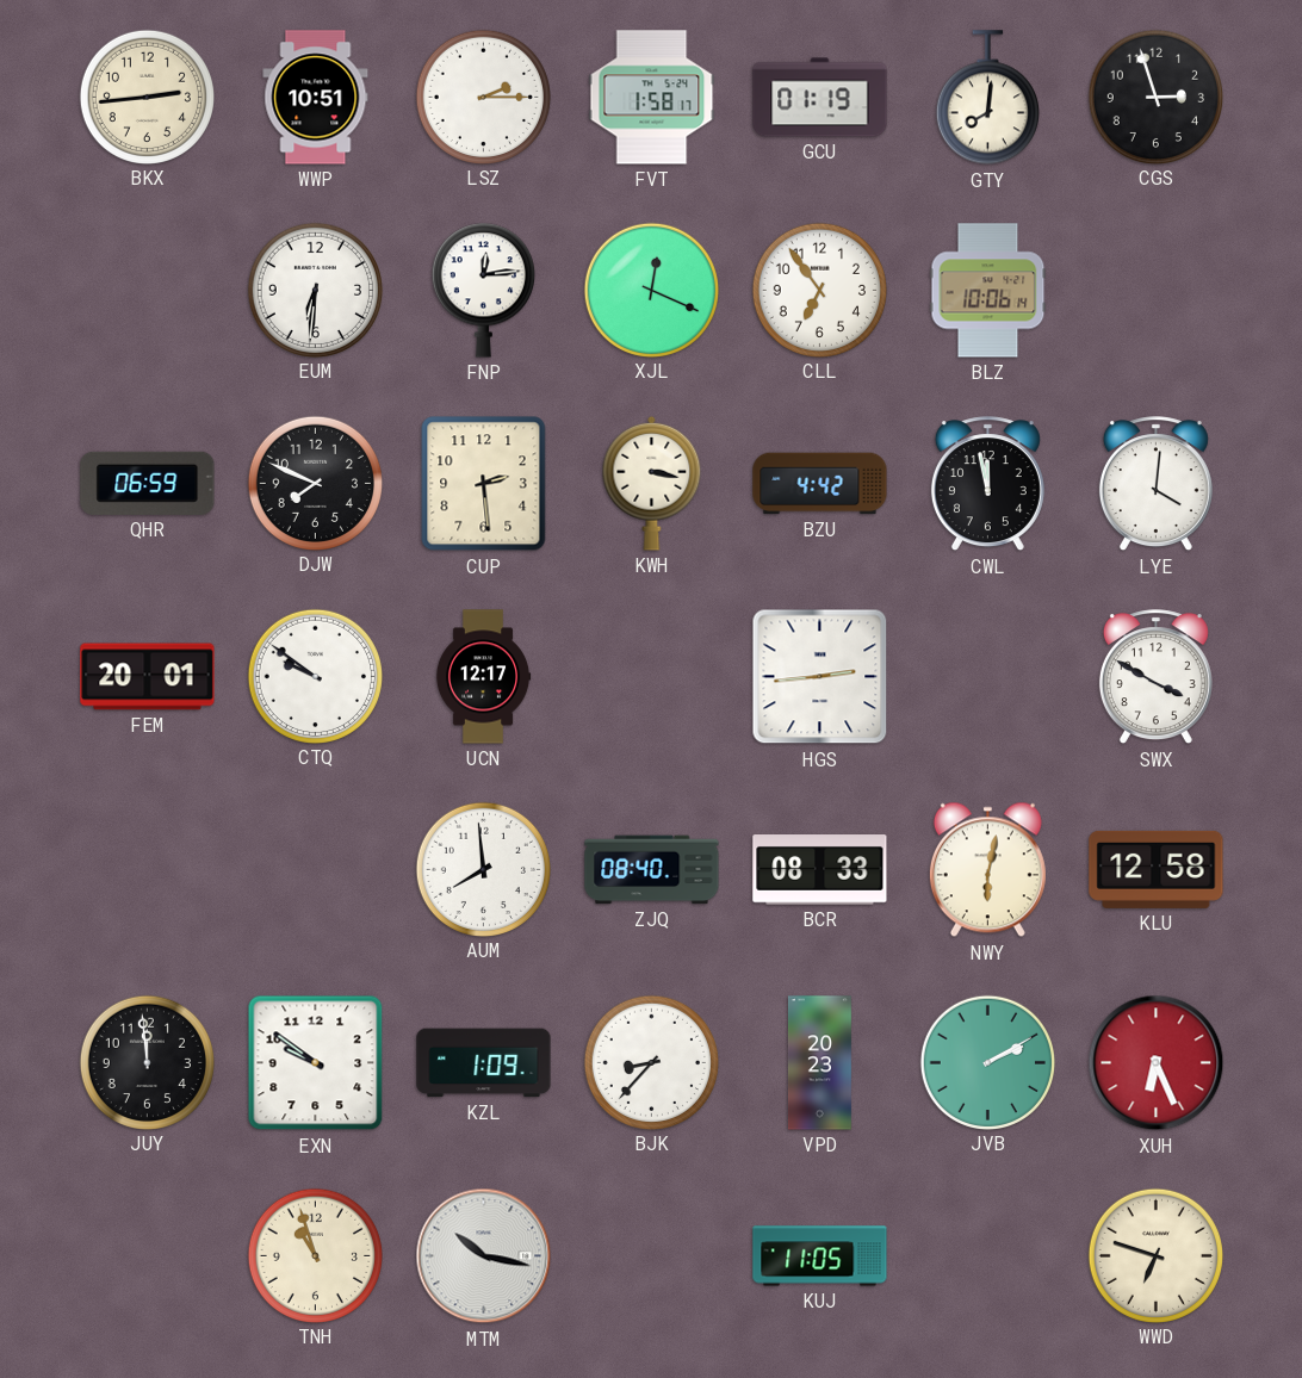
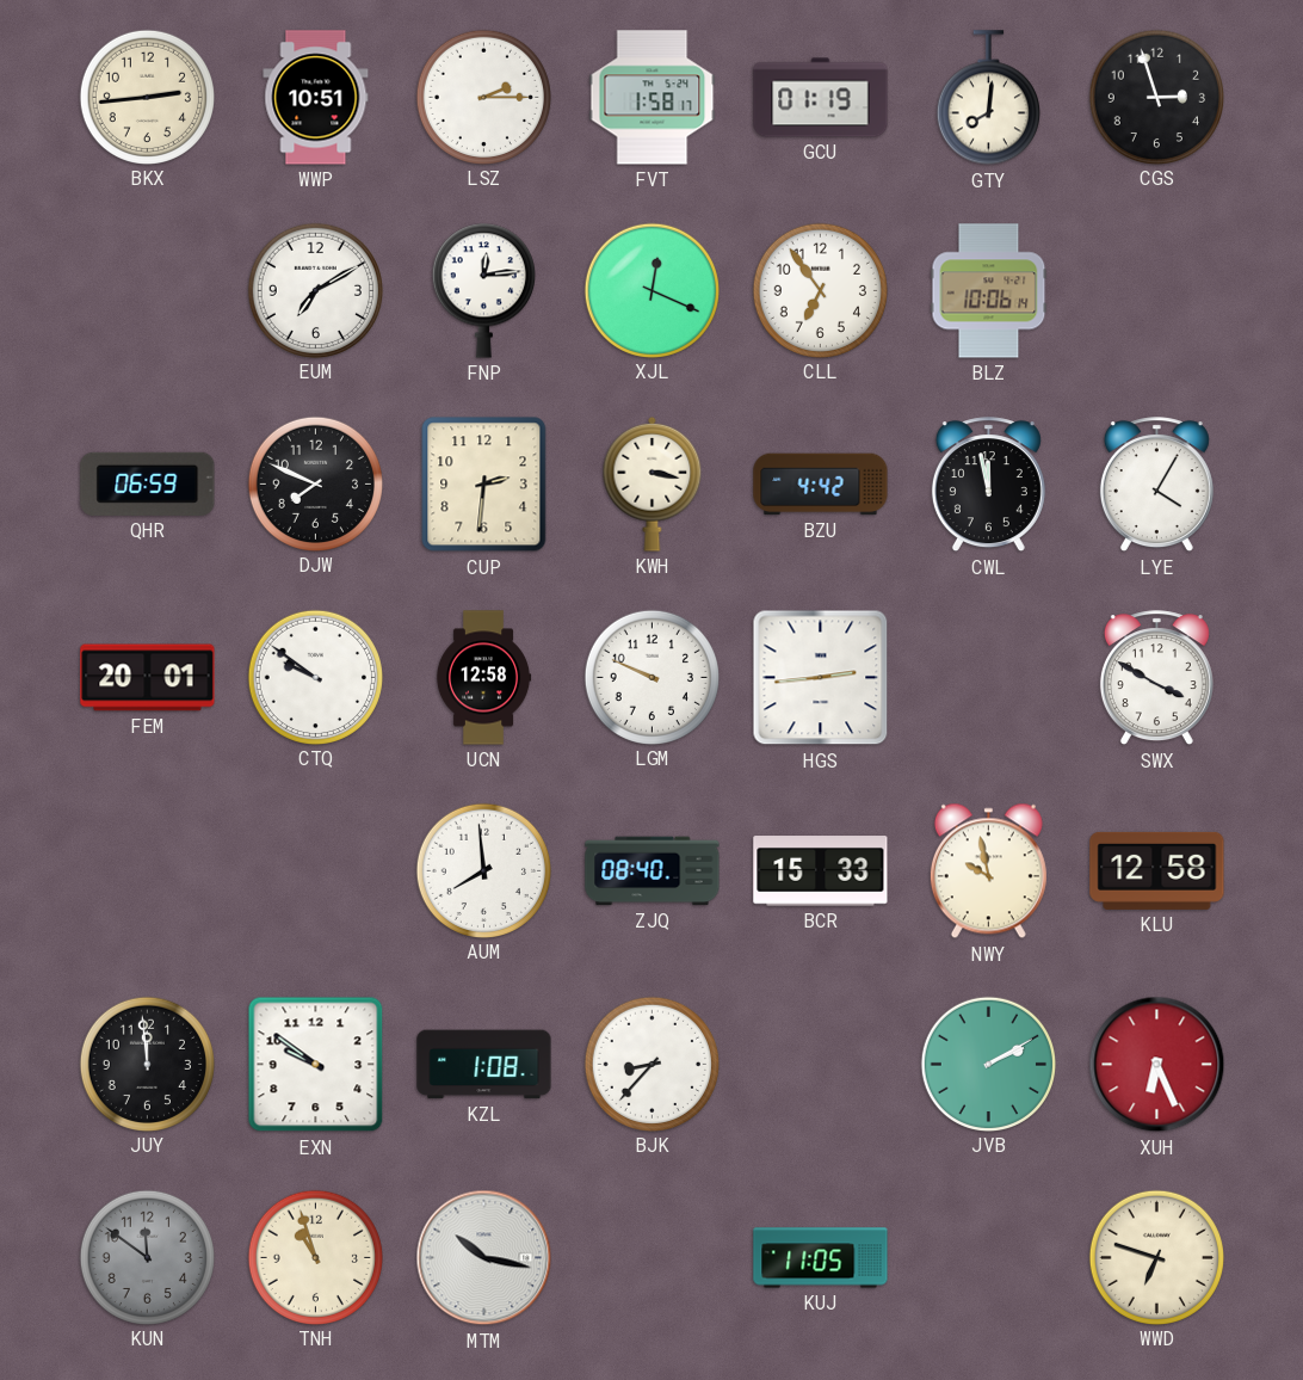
EUM: 6:31 -> 7:10 (315, 290)
CUP: 2:29 -> 2:31 (484, 485)
LYE: 4:01 -> 4:05 (1156, 485)
UCN: 12:17 -> 12:58 (483, 678)
LGM: none -> 9:49 (651, 677)
BCR: 08:33 -> 15:33 (821, 871)
NWY: 6:02 -> 9:58 (988, 871)
KZL: 1:09 -> 1:08 (484, 1065)
VPD: 20:23 -> none (819, 1063)
KUN: none -> 11:51 (147, 1257)
